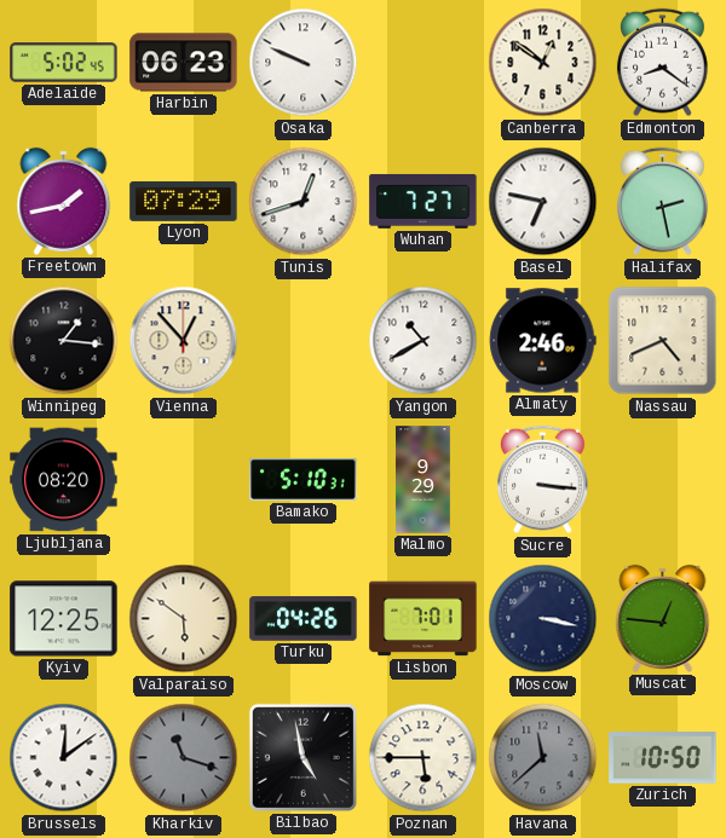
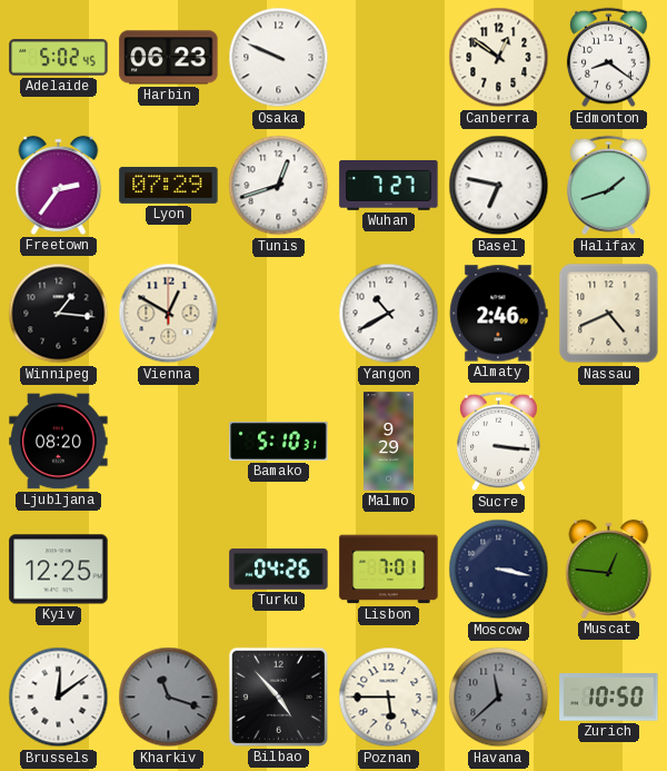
Freetown: 1:43 -> 2:36 (59, 185)
Halifax: 2:28 -> 1:42 (609, 186)
Vienna: 12:53 -> 12:50 (169, 314)
Valparaiso: 5:51 -> none (184, 619)
Bilbao: 4:58 -> 4:53 (278, 696)
